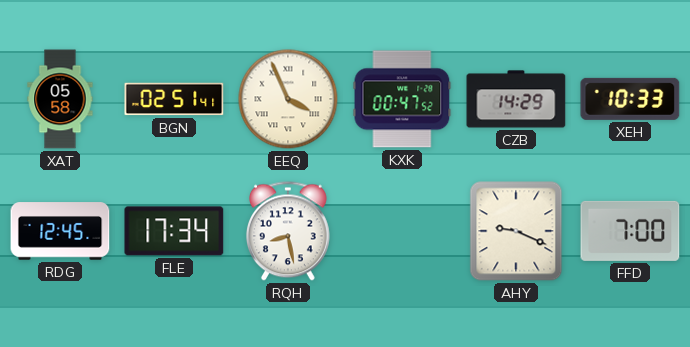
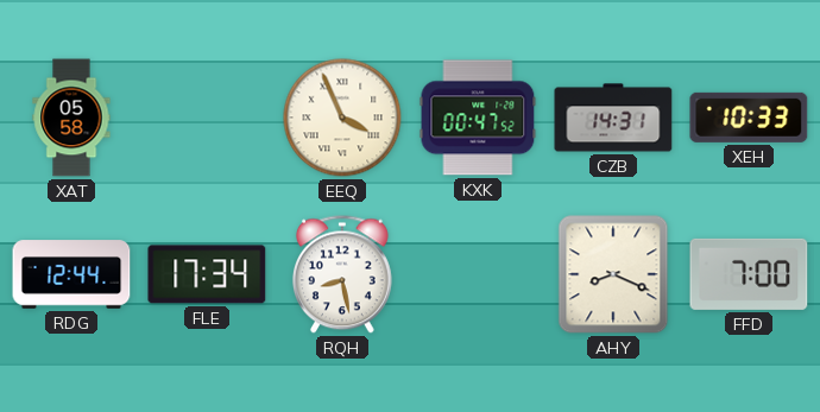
BGN: 02:51 -> none (174, 99)
CZB: 14:29 -> 14:31 (613, 118)
RDG: 12:45 -> 12:44 (71, 274)
AHY: 9:19 -> 8:19 (613, 274)
